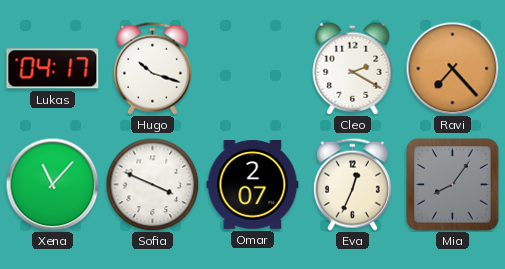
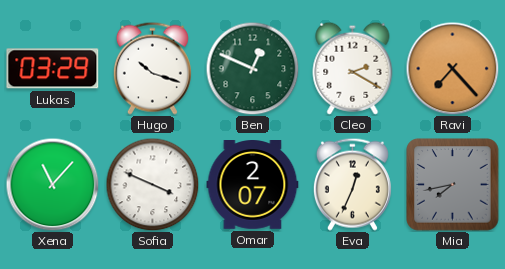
Lukas: 04:17 -> 03:29 (53, 69)
Ben: none -> 12:49 (252, 68)
Mia: 8:06 -> 7:43 (453, 185)
